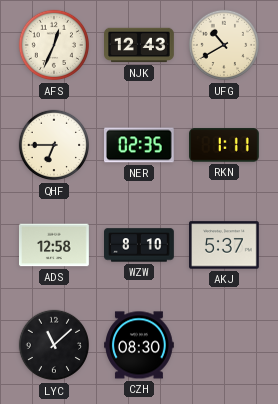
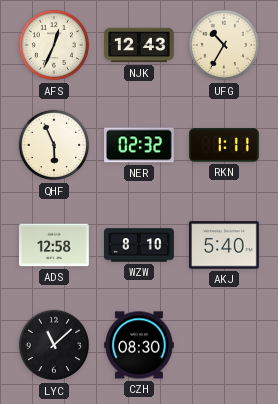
UFG: 10:40 -> 10:35 (224, 45)
QHF: 6:45 -> 5:56 (54, 145)
NER: 02:35 -> 02:32 (140, 145)
AKJ: 5:37 -> 5:40 (225, 245)
